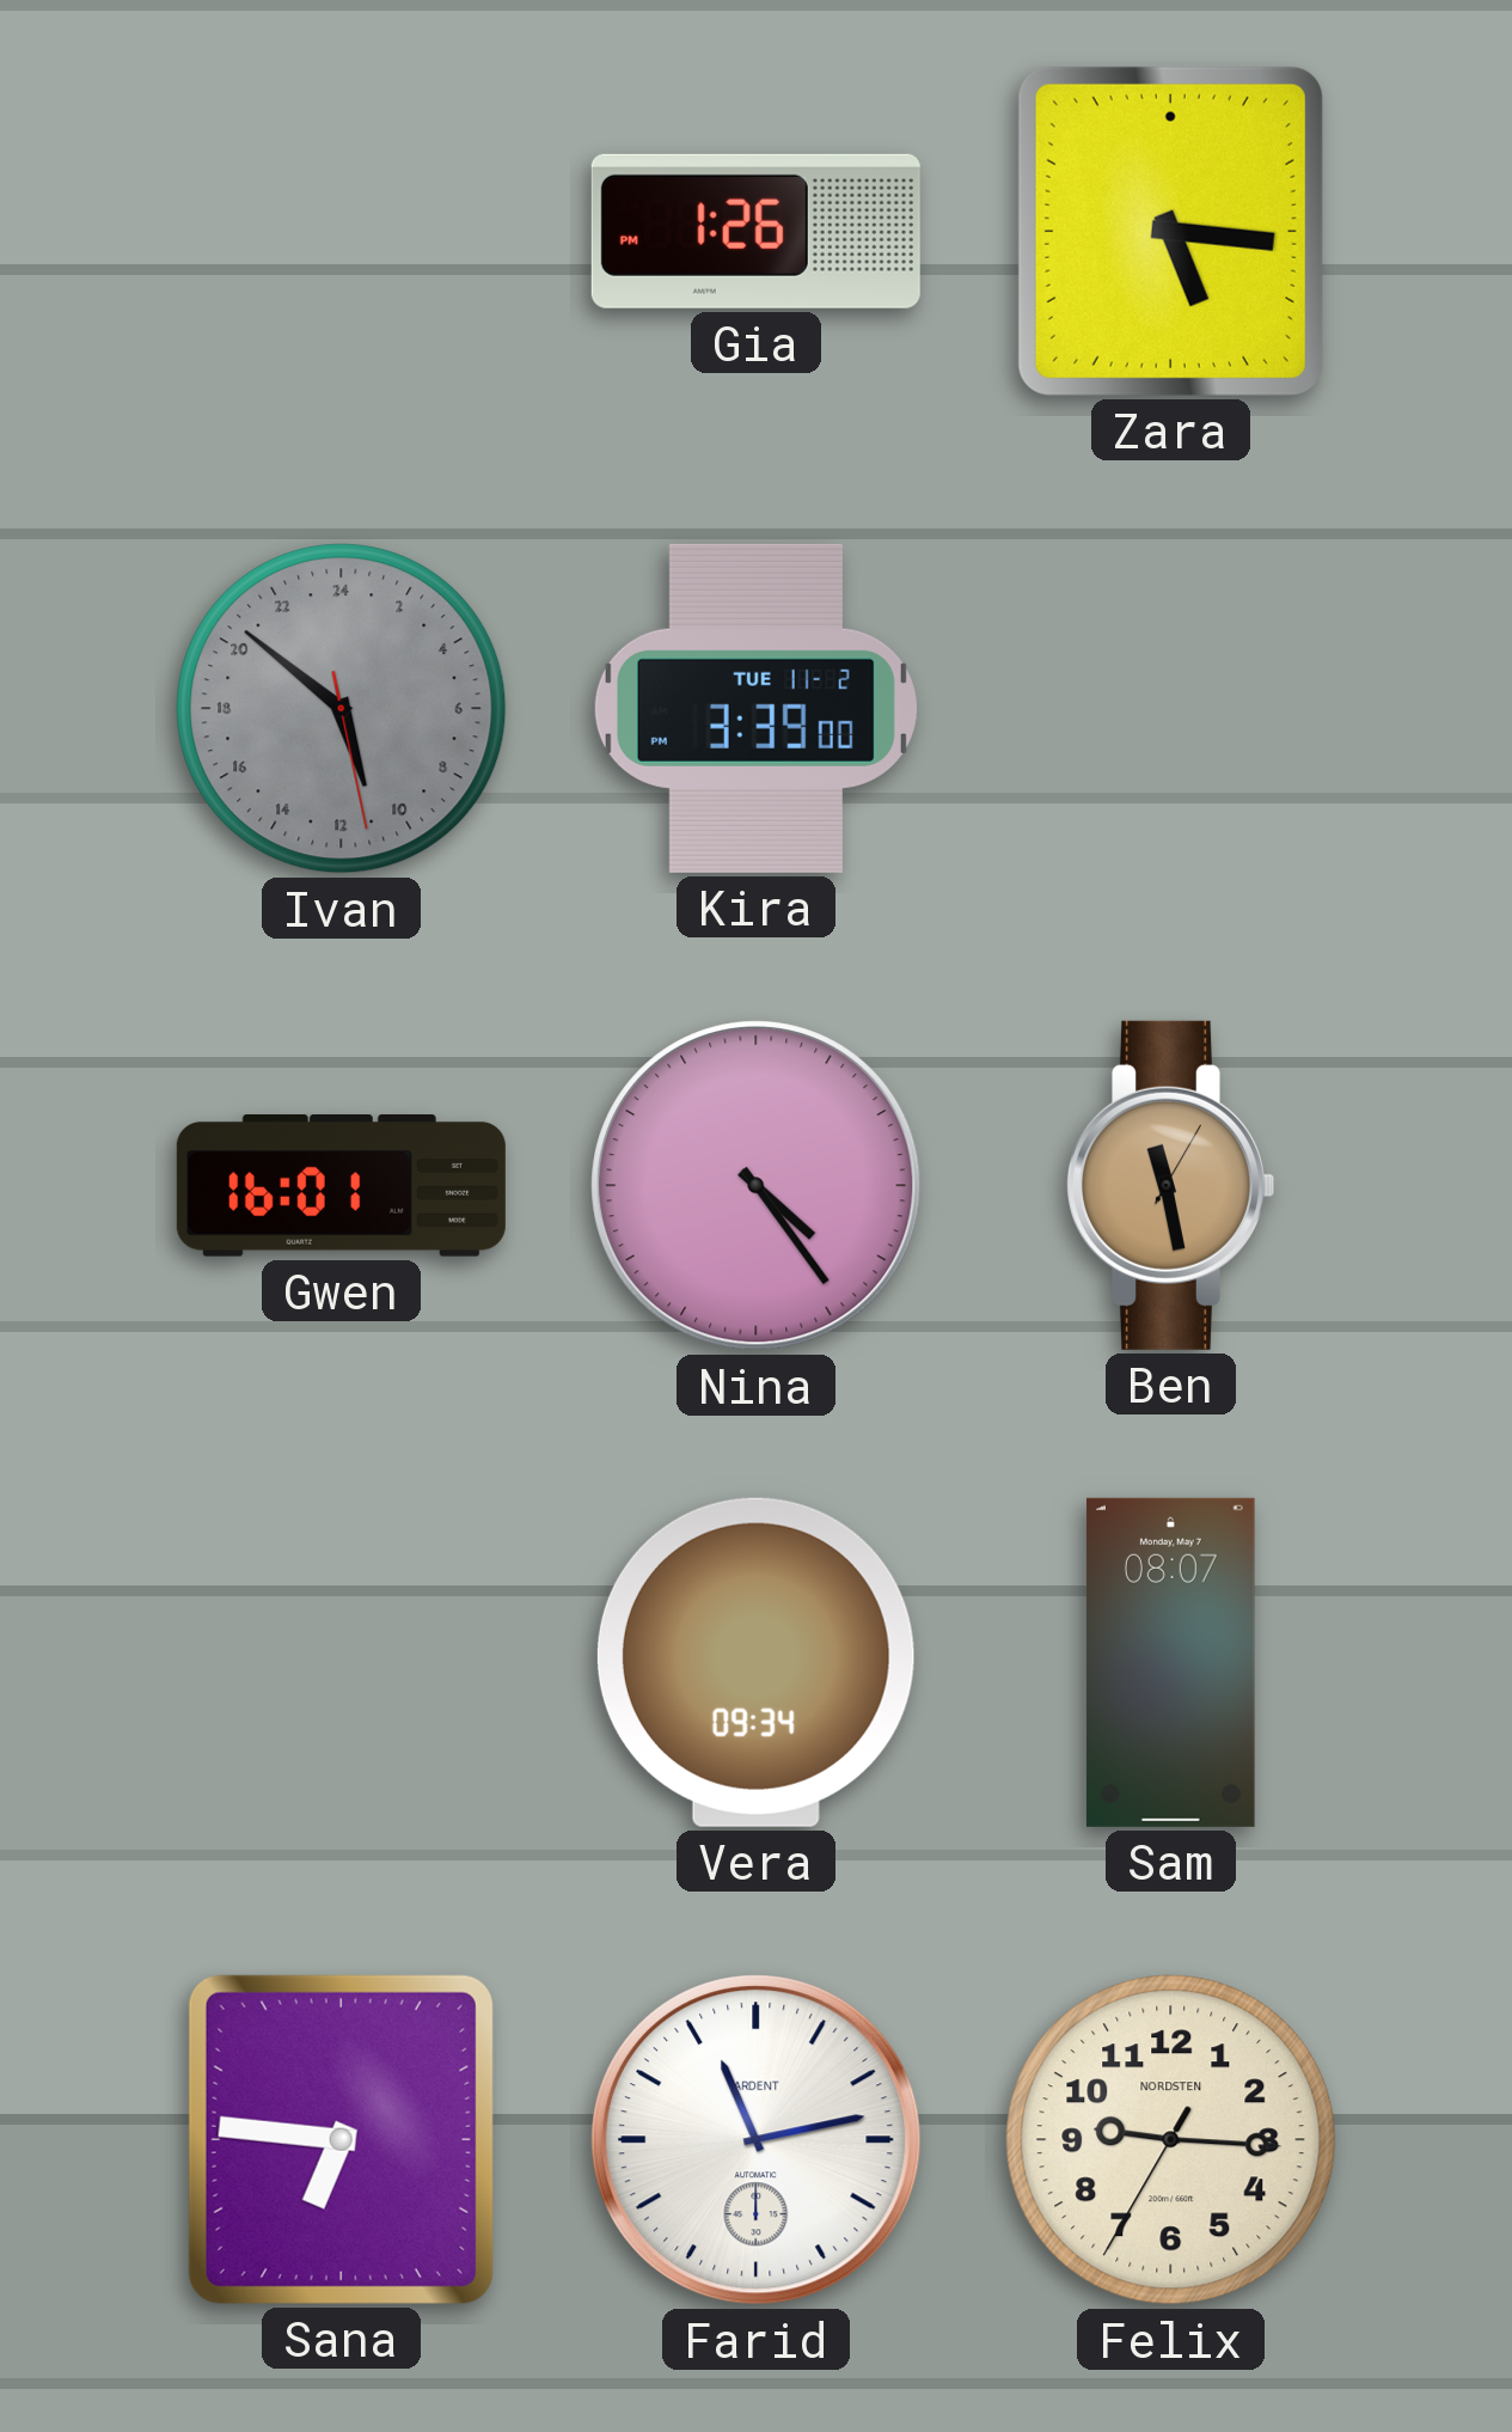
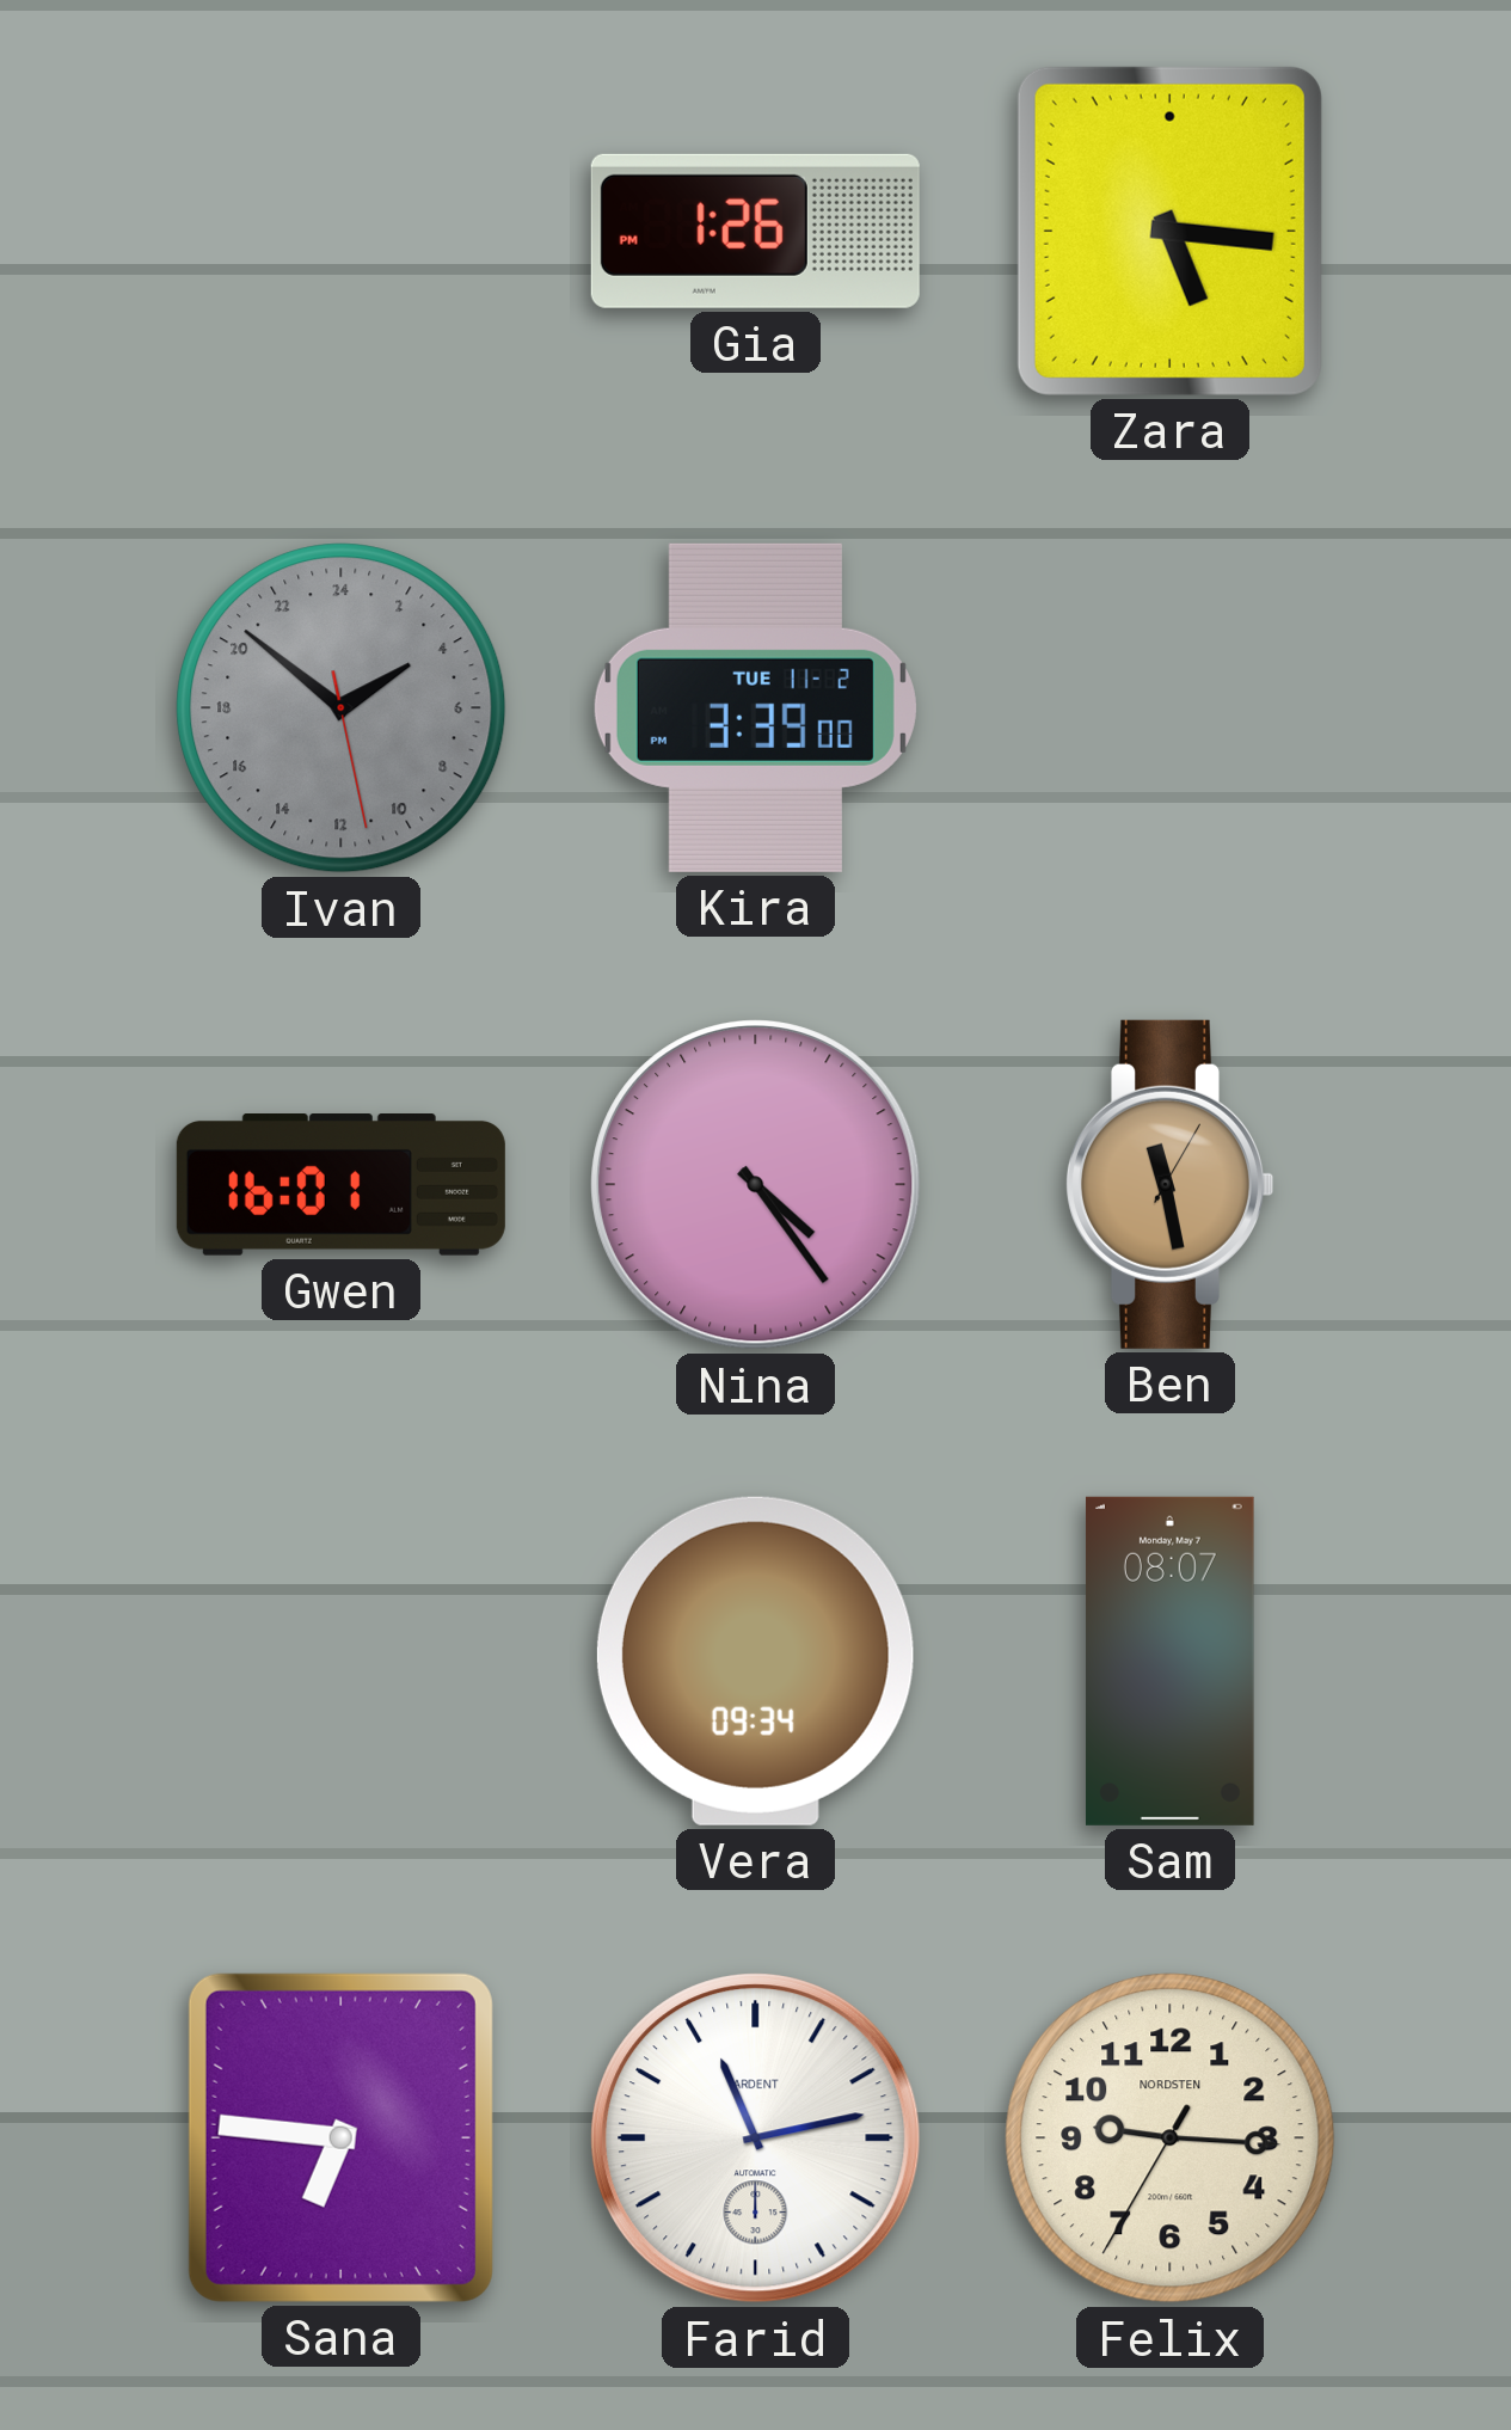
Ivan: 10:51 -> 3:51 (342, 708)
